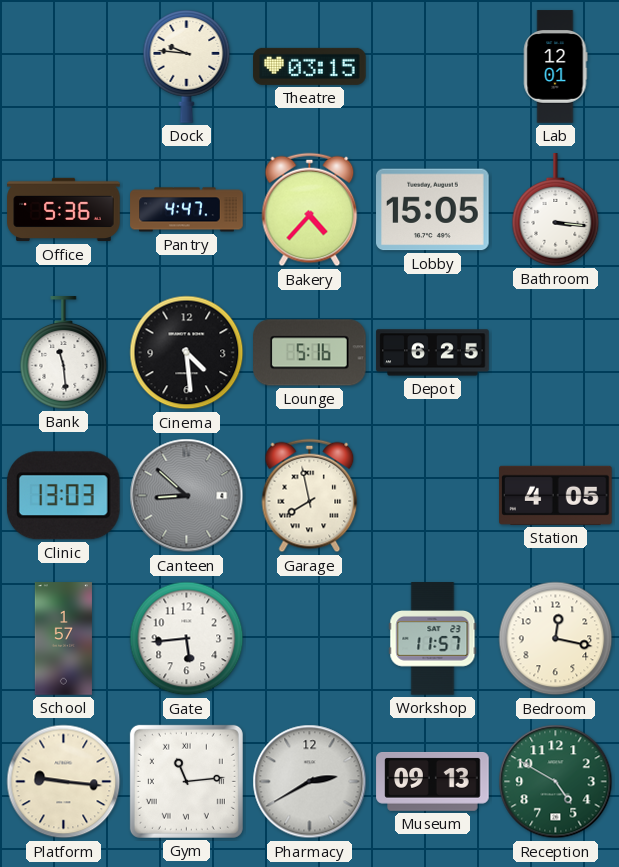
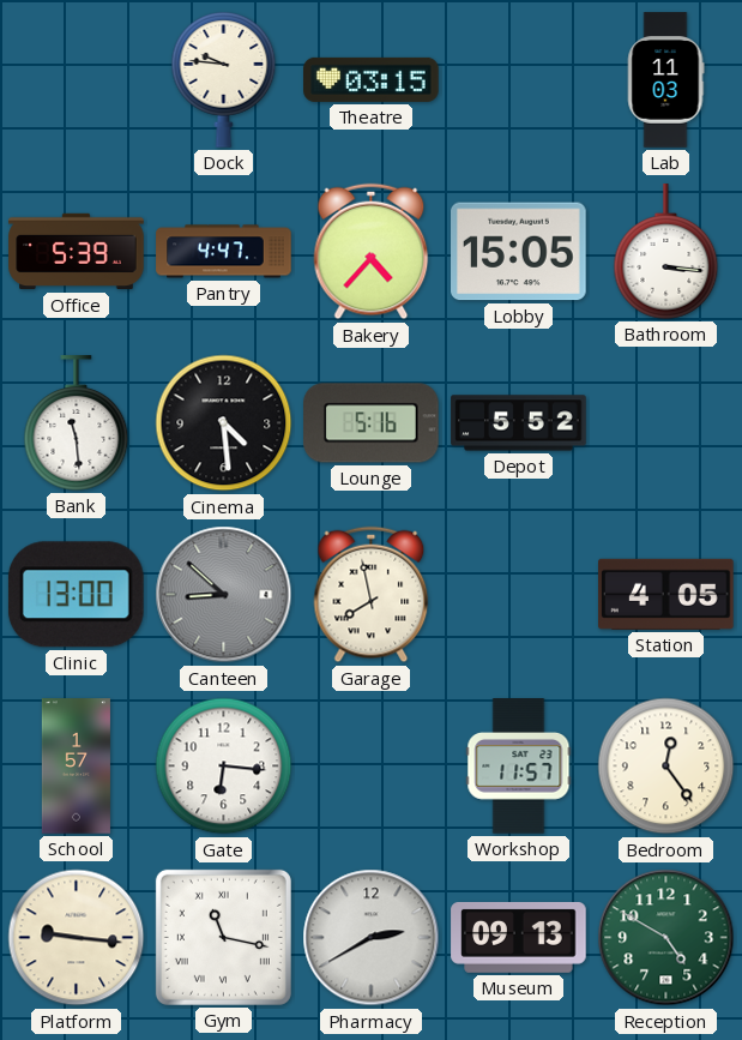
Lab: 12:01 -> 11:03 (665, 80)
Office: 5:36 -> 5:39 (77, 252)
Depot: 6:25 -> 5:52 (519, 423)
Clinic: 13:03 -> 13:00 (76, 595)
Gate: 5:44 -> 6:16 (224, 767)
Bedroom: 12:17 -> 12:24 (666, 767)
Gym: 11:14 -> 11:17 (223, 937)
